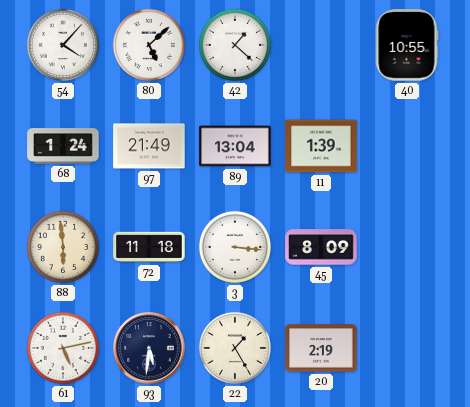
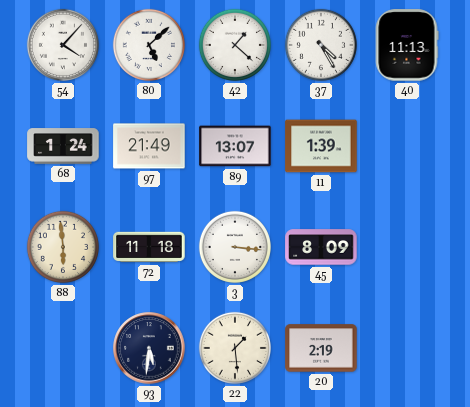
37: none -> 4:25 (321, 45)
40: 10:55 -> 11:13 (407, 45)
89: 13:04 -> 13:07 (235, 146)
61: 5:13 -> none (63, 348)
22: 1:25 -> 1:29 (235, 348)
